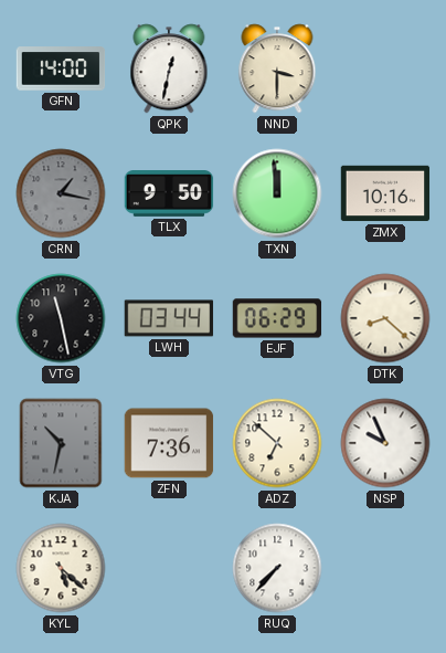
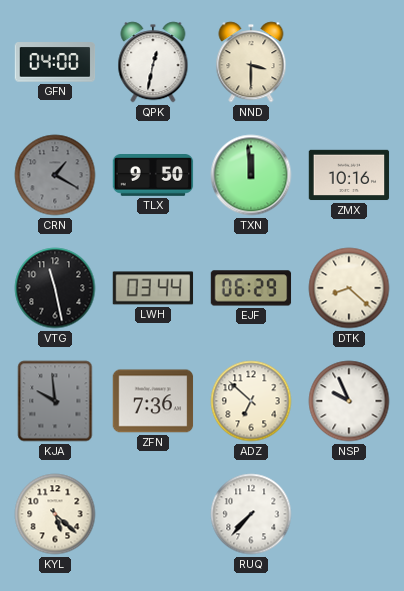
GFN: 14:00 -> 04:00 (55, 62)
CRN: 1:17 -> 1:20 (55, 175)
KJA: 10:32 -> 9:59 (55, 401)
